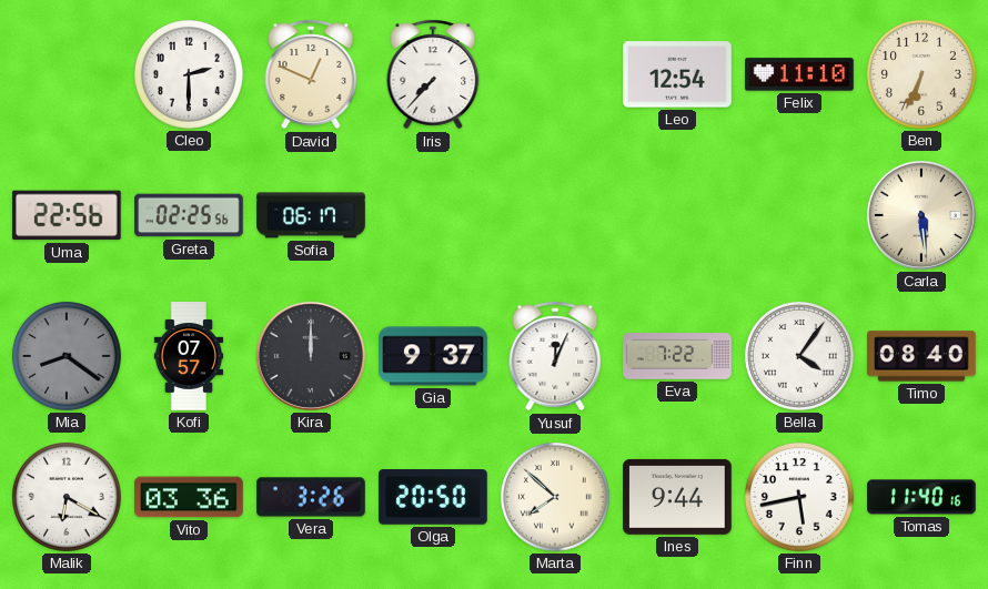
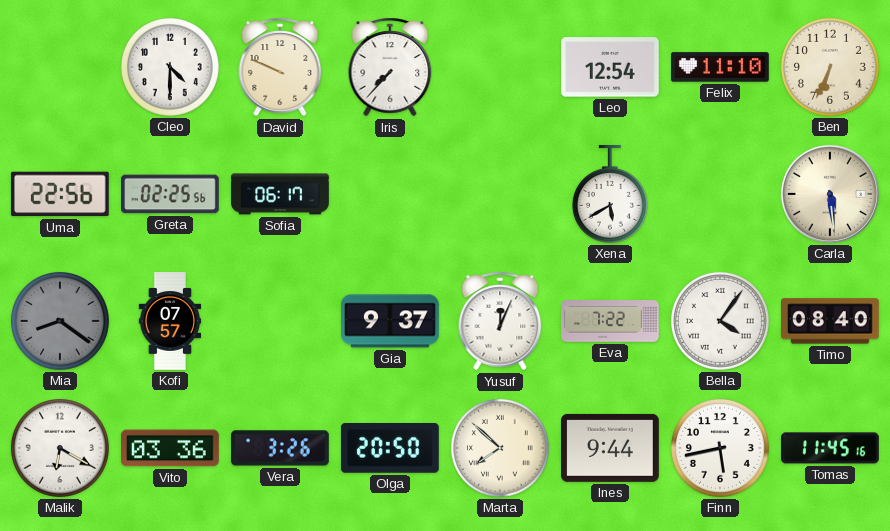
Cleo: 2:30 -> 4:30 (170, 67)
David: 12:49 -> 9:49 (280, 67)
Xena: none -> 5:40 (610, 195)
Kira: 12:00 -> none (311, 356)
Tomas: 11:40 -> 11:45 (831, 448)
